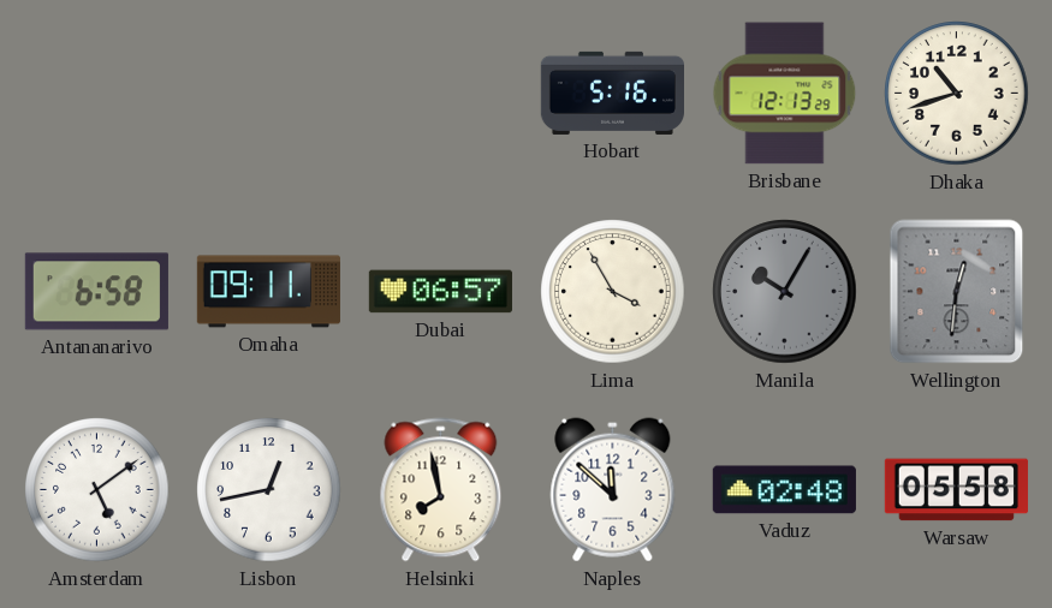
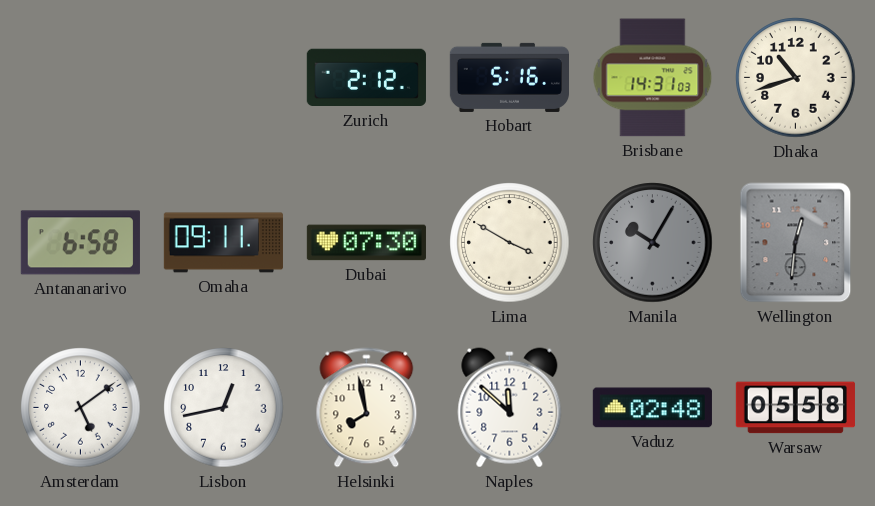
Zurich: none -> 2:12 (366, 78)
Brisbane: 12:13 -> 14:31 (653, 78)
Dubai: 06:57 -> 07:30 (366, 243)
Lima: 3:55 -> 3:50 (510, 243)
